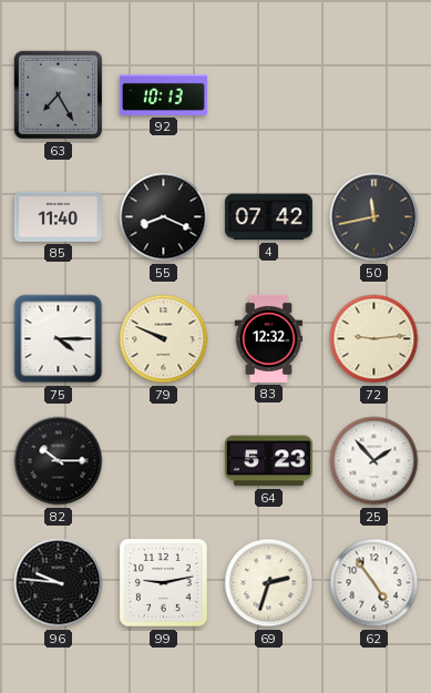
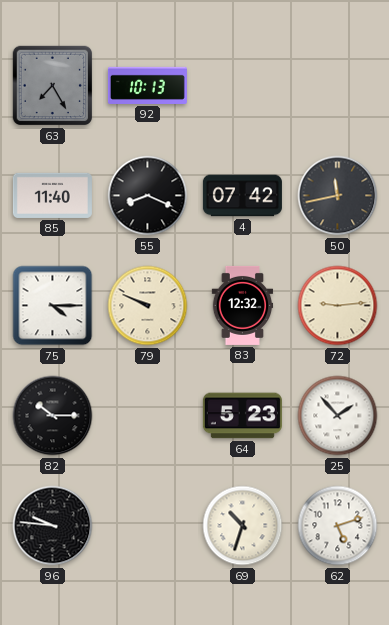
99: 9:13 -> none (164, 583)
69: 2:33 -> 10:33 (243, 526)
62: 4:54 -> 5:12 (338, 526)
